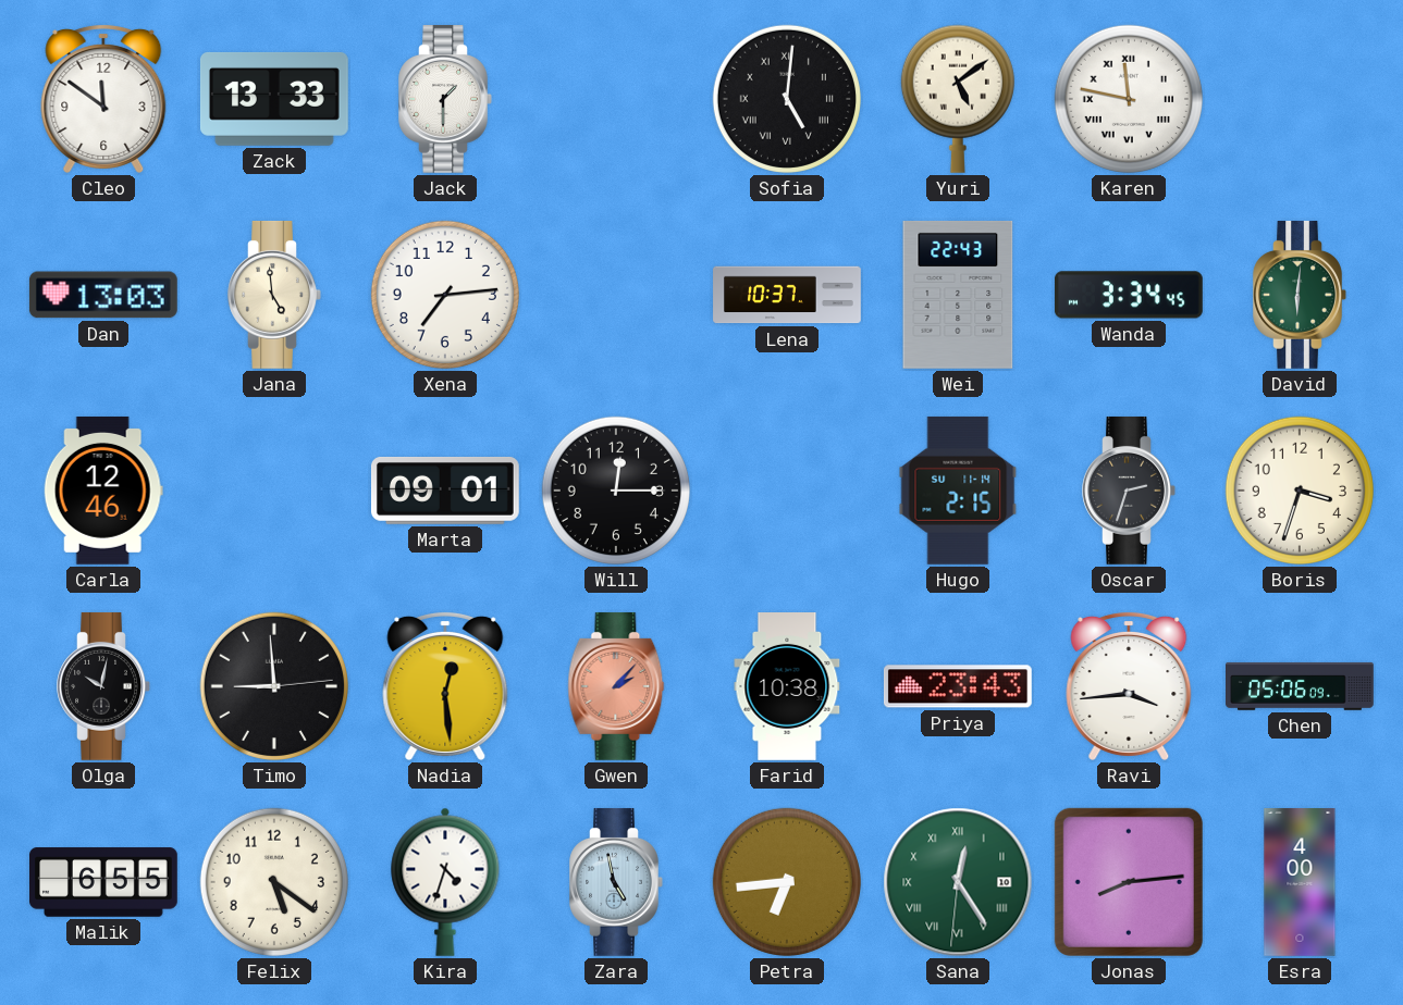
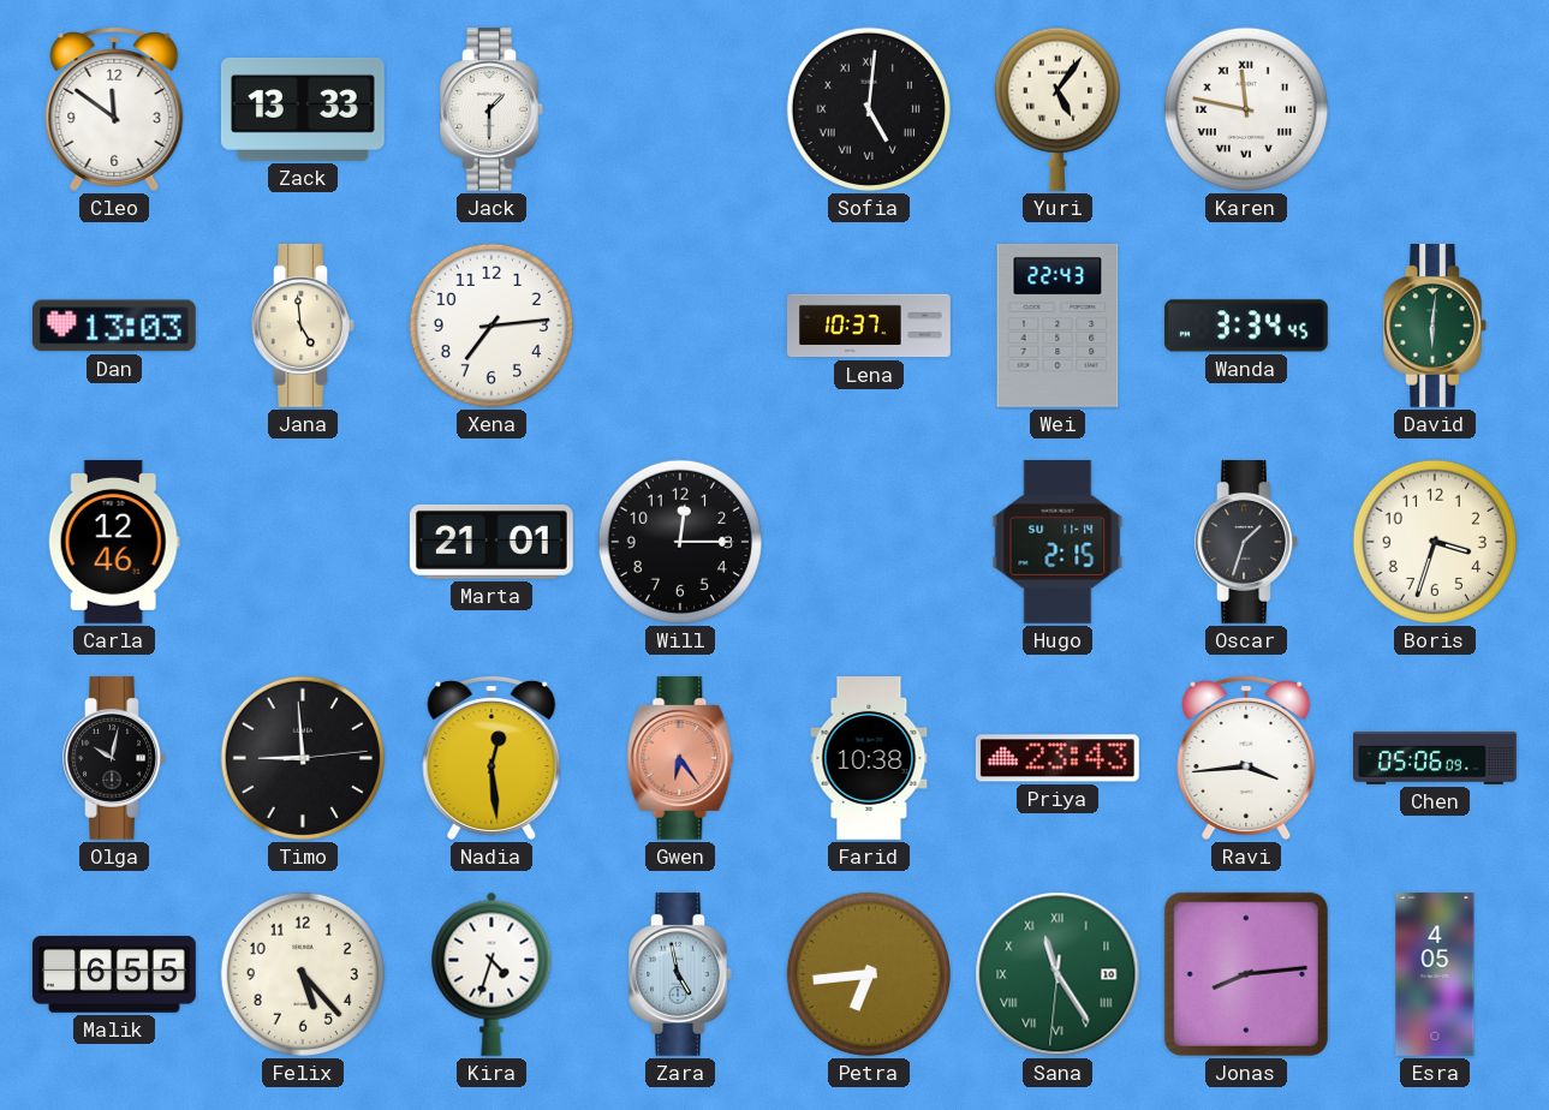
Yuri: 5:09 -> 5:06 (1058, 109)
Marta: 09:01 -> 21:01 (491, 542)
Oscar: 2:33 -> 1:33 (1246, 542)
Gwen: 2:07 -> 6:24 (680, 758)
Felix: 5:21 -> 5:23 (303, 974)
Sana: 12:24 -> 11:24 (1058, 974)
Esra: 4:00 -> 4:05 (1435, 975)
